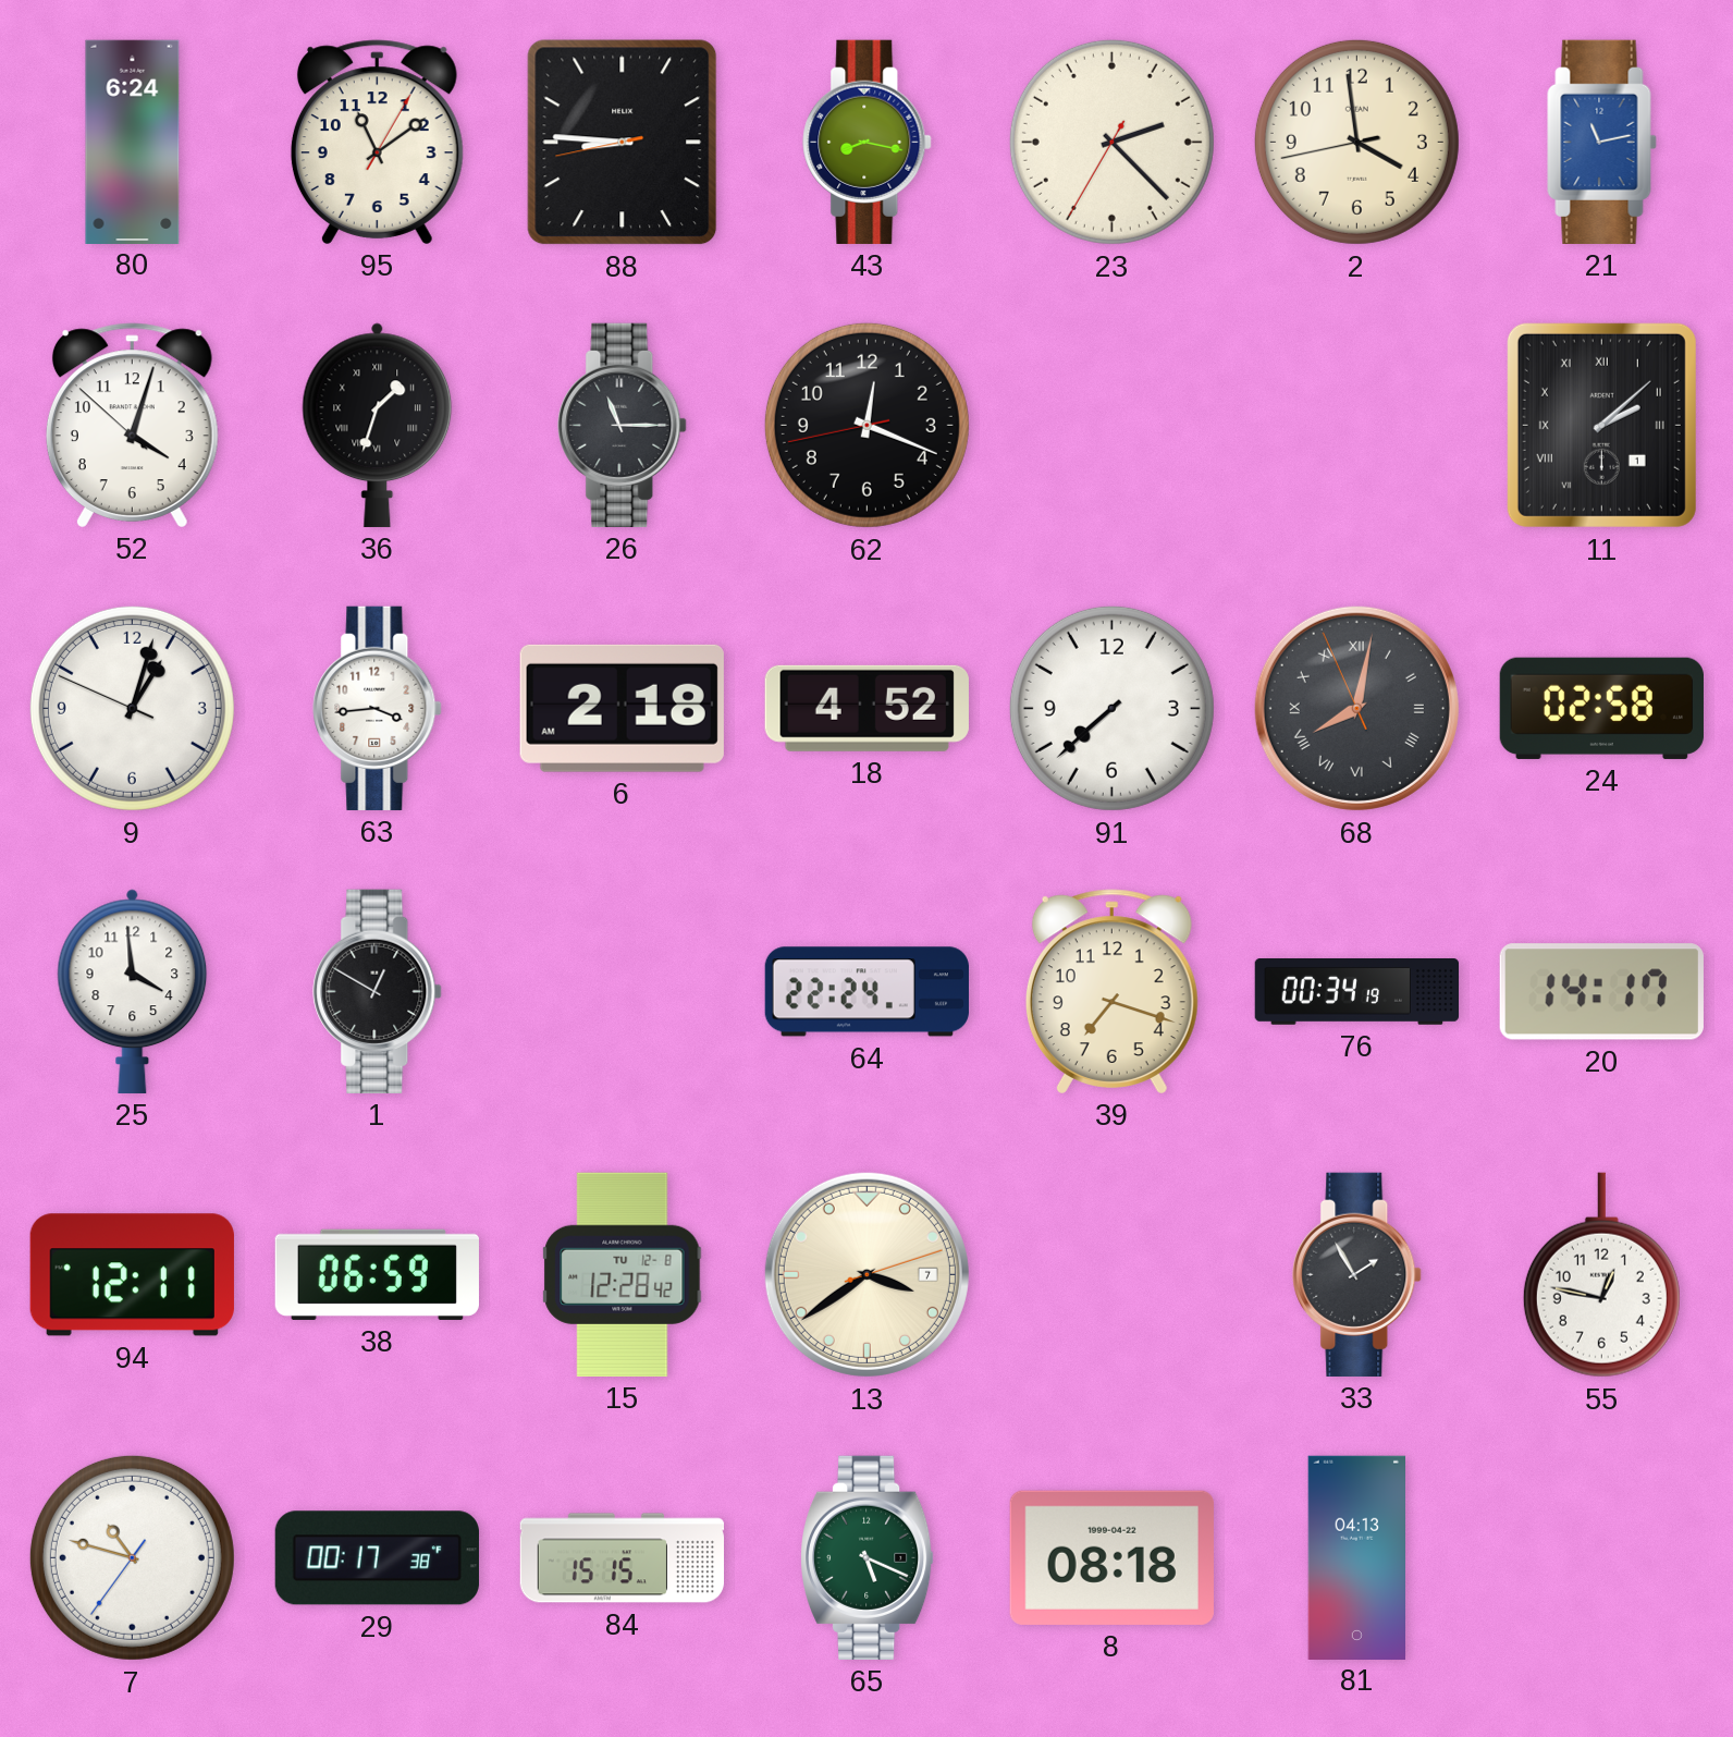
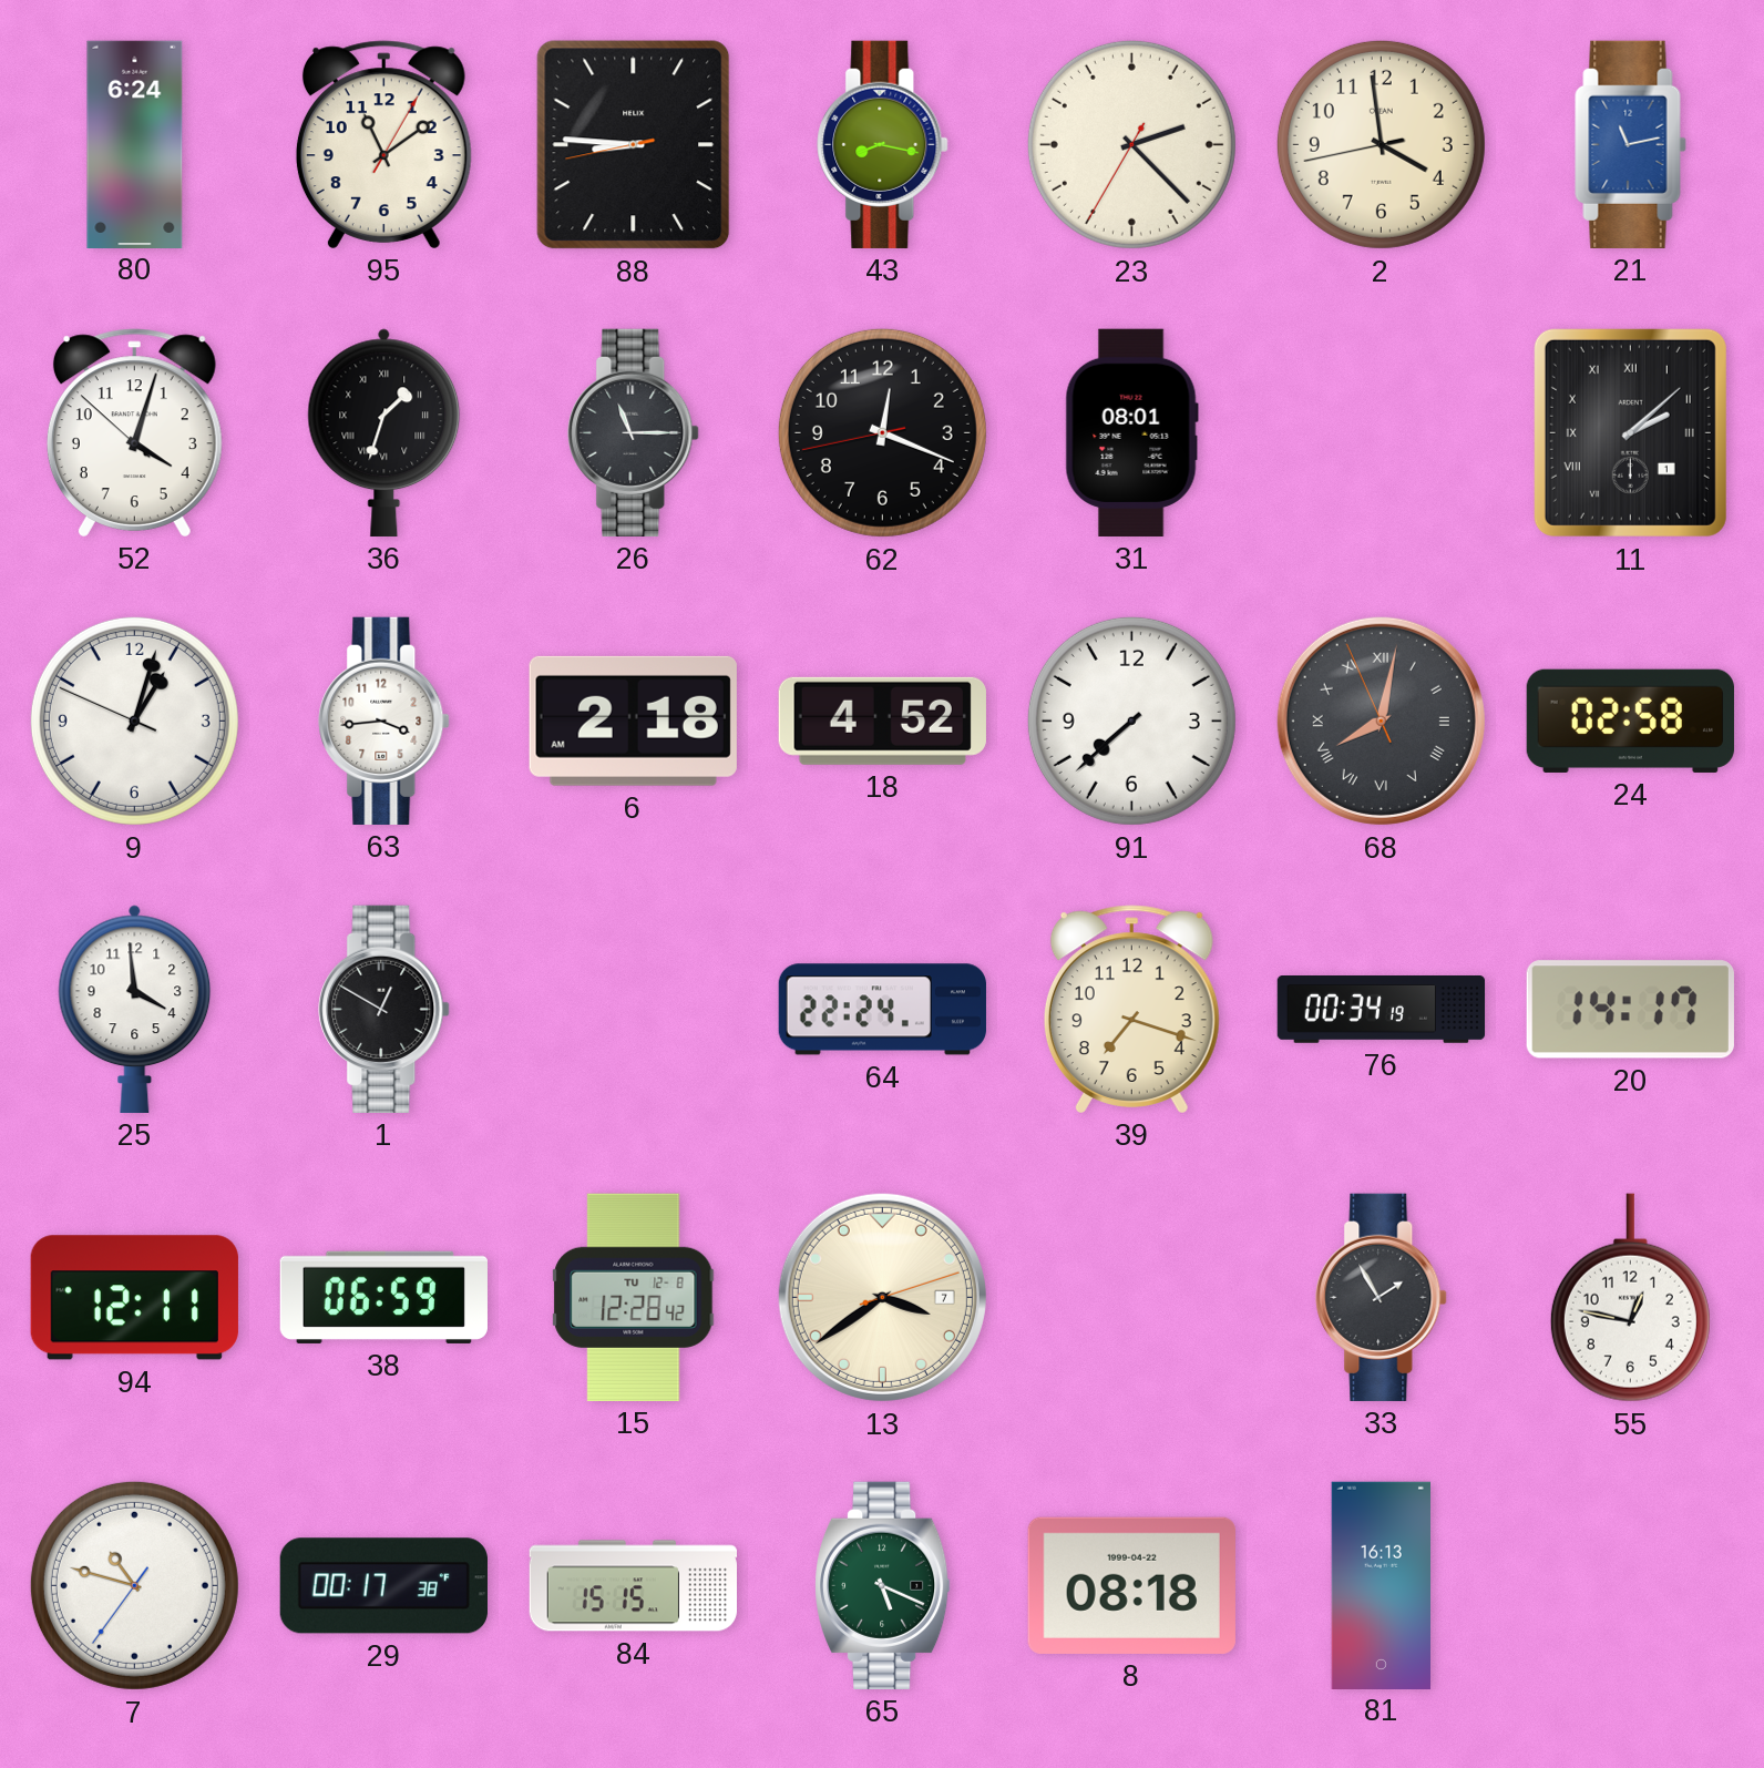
31: none -> 08:01 (1131, 432)
81: 04:13 -> 16:13 (1382, 1585)
